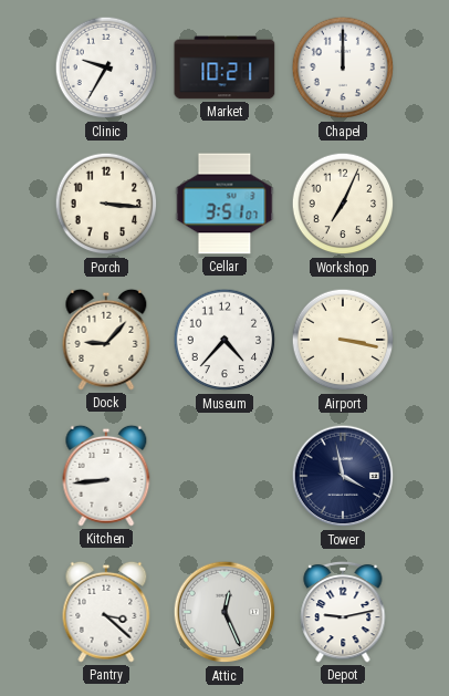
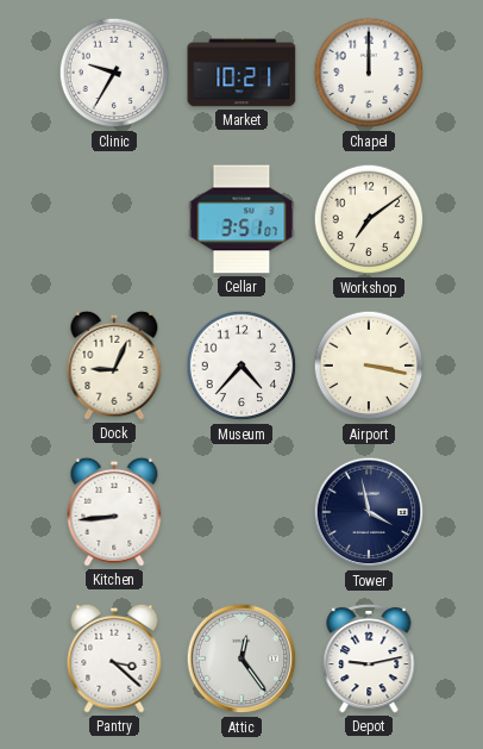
Porch: 3:16 -> none (106, 204)
Workshop: 7:04 -> 7:09 (369, 219)
Dock: 9:07 -> 9:04 (114, 366)
Attic: 12:26 -> 12:24 (241, 659)
